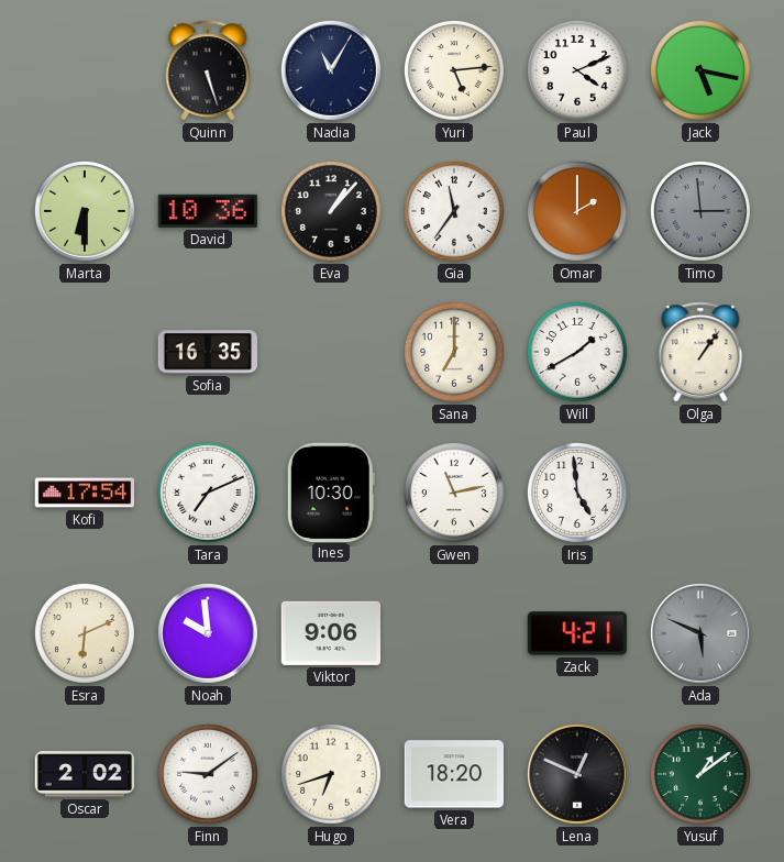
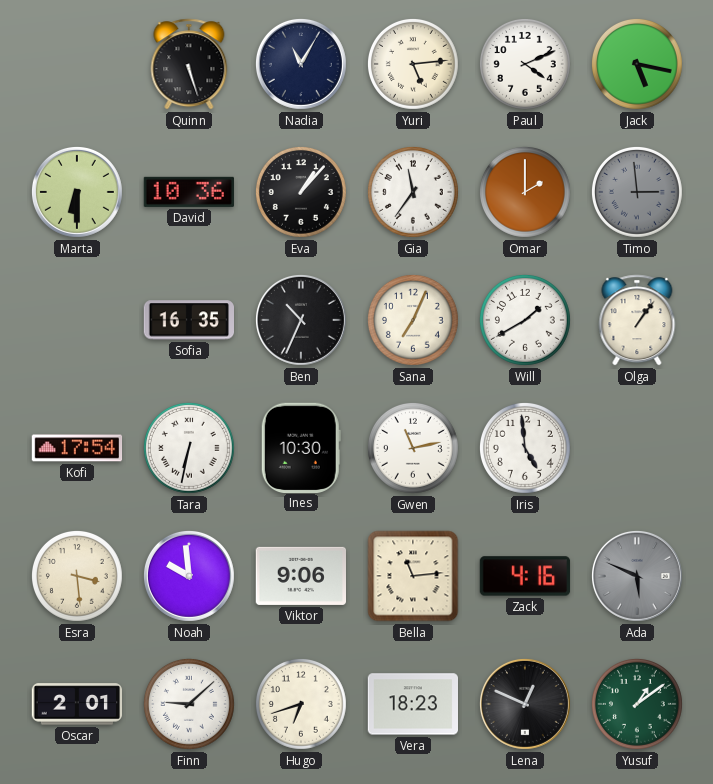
Ben: none -> 10:34 (301, 320)
Sana: 7:00 -> 7:04 (413, 320)
Tara: 7:11 -> 6:32 (189, 448)
Esra: 6:11 -> 3:29 (77, 576)
Bella: none -> 11:14 (413, 576)
Zack: 4:21 -> 4:16 (525, 576)
Oscar: 2:02 -> 2:01 (77, 704)
Finn: 9:09 -> 9:08 (189, 704)
Vera: 18:20 -> 18:23 (412, 704)
